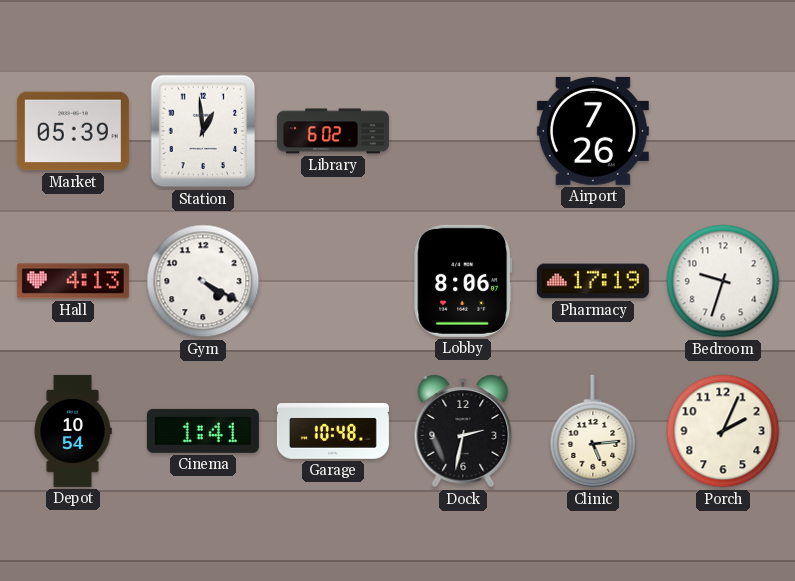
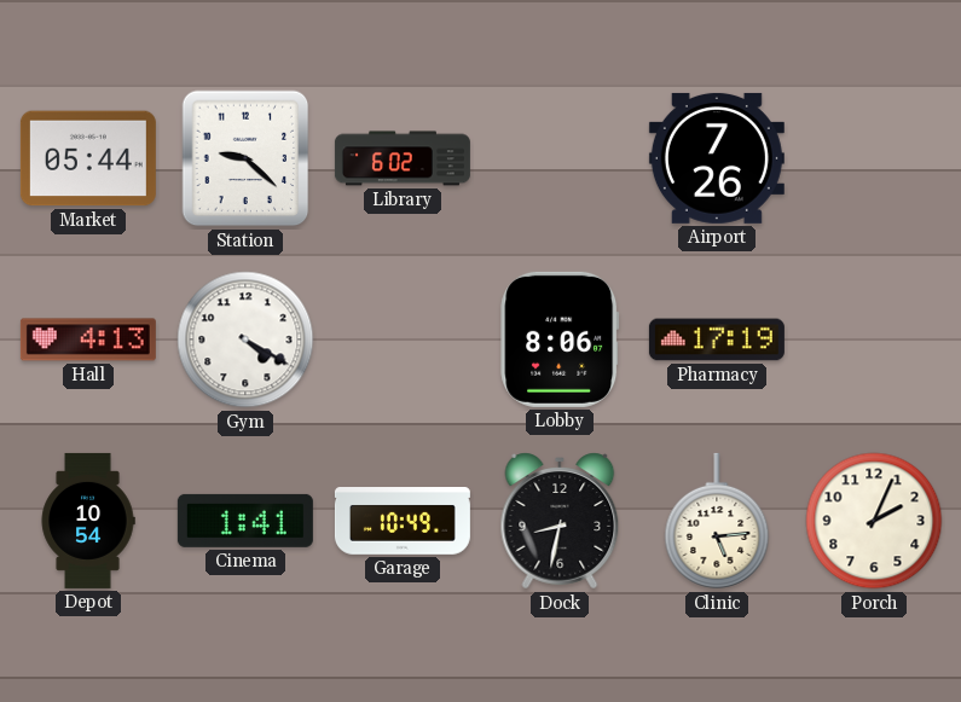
Market: 05:39 -> 05:44 (88, 158)
Station: 12:59 -> 9:22 (245, 158)
Bedroom: 9:33 -> none (723, 281)
Garage: 10:48 -> 10:49 (403, 522)
Dock: 2:32 -> 8:32 (560, 521)
